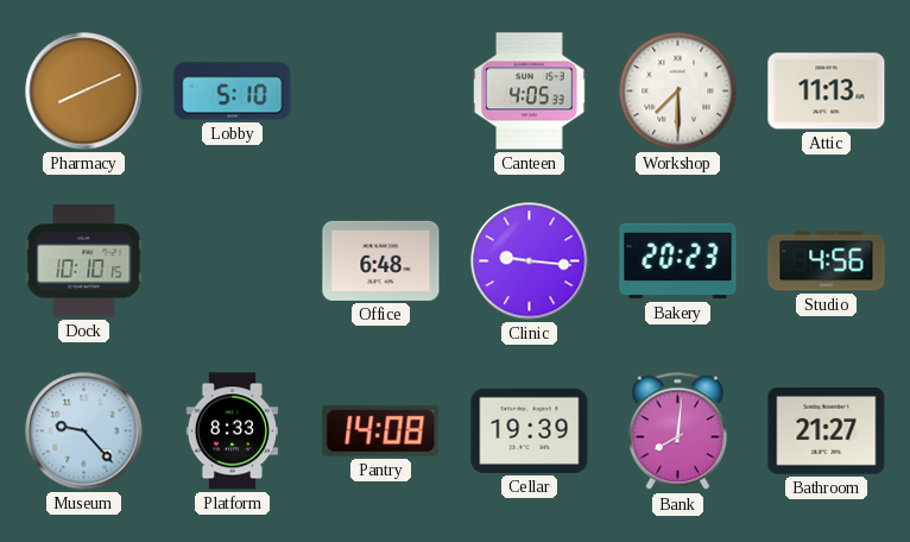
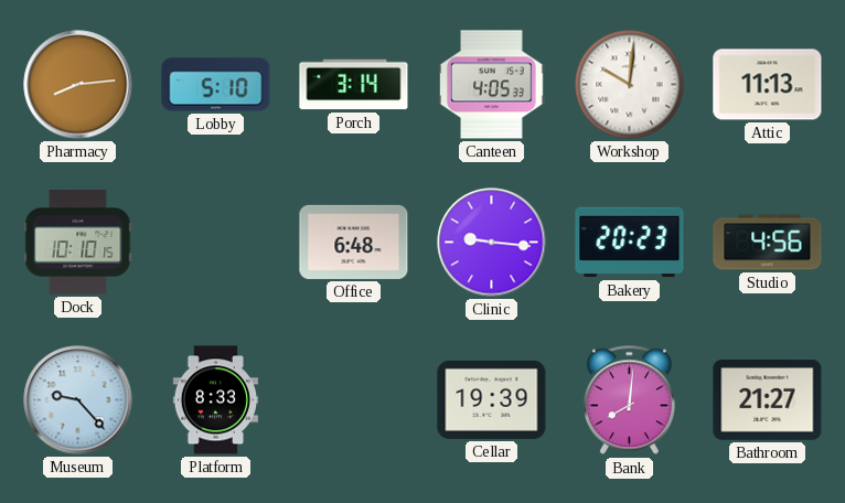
Pharmacy: 8:11 -> 8:14 (78, 85)
Porch: none -> 3:14 (354, 85)
Workshop: 7:30 -> 10:01 (630, 85)
Pantry: 14:08 -> none (381, 430)
